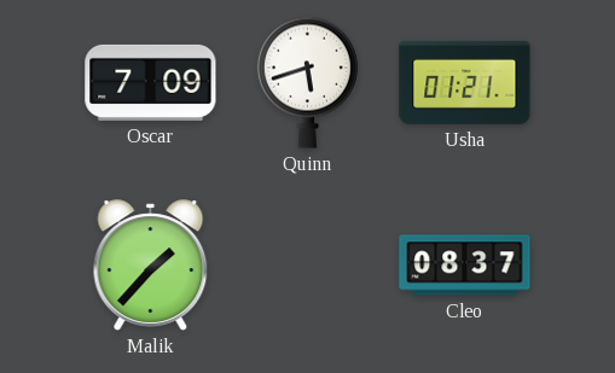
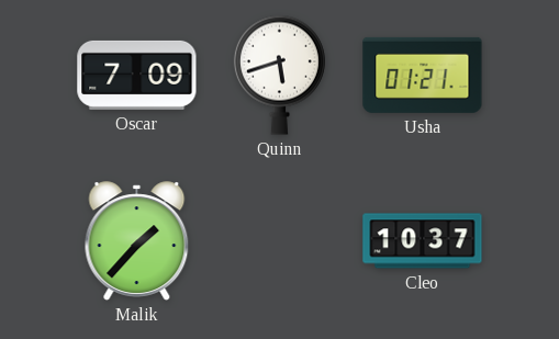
Cleo: 08:37 -> 10:37 (423, 241)
